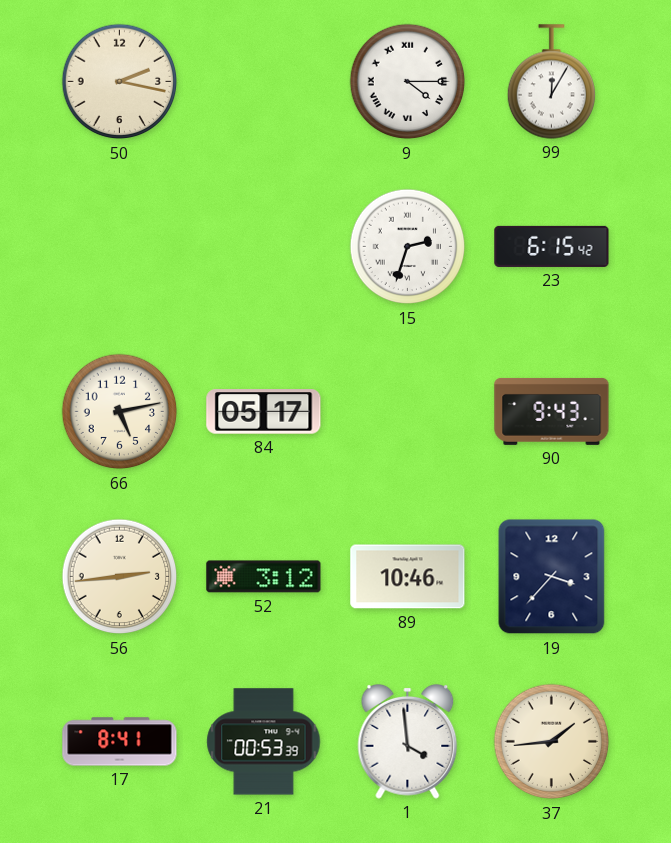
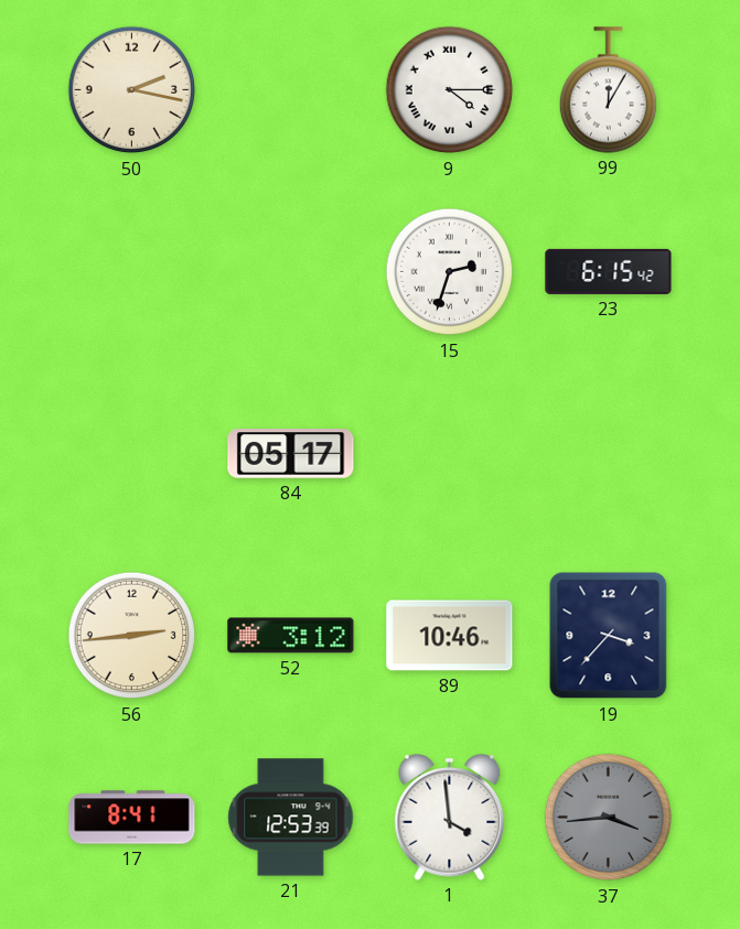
66: 5:13 -> none (120, 412)
90: 9:43 -> none (552, 411)
21: 00:53 -> 12:53 (291, 818)
37: 1:44 -> 3:44 (609, 818)
37 dial: cream -> grey (609, 818)
